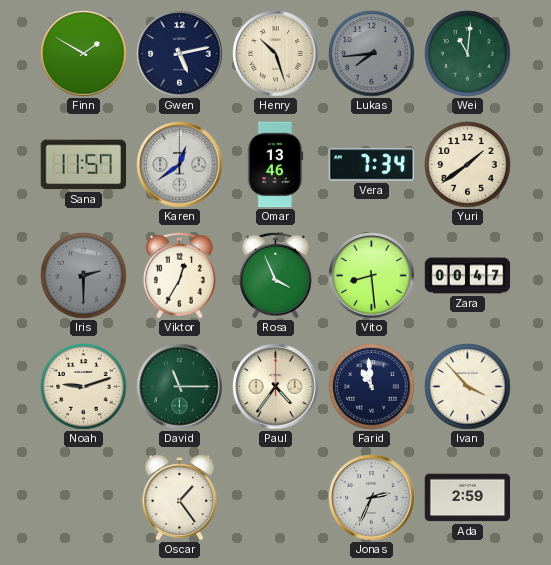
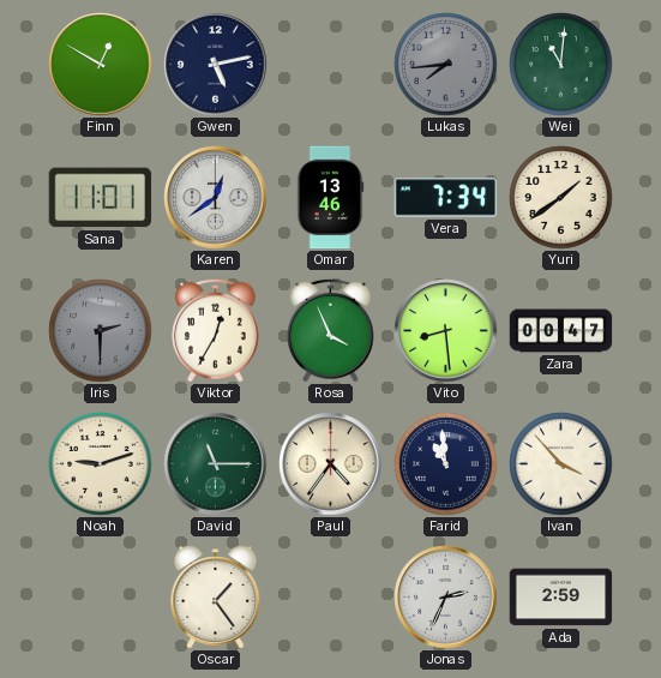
Finn: 1:50 -> 12:50 (101, 65)
Henry: 10:27 -> none (276, 54)
Sana: 11:57 -> 11:01 (101, 198)
